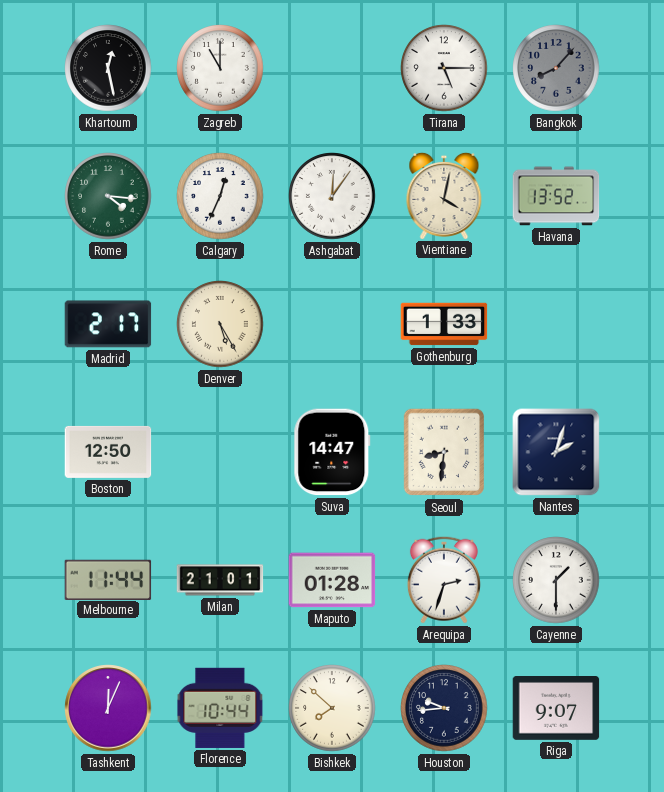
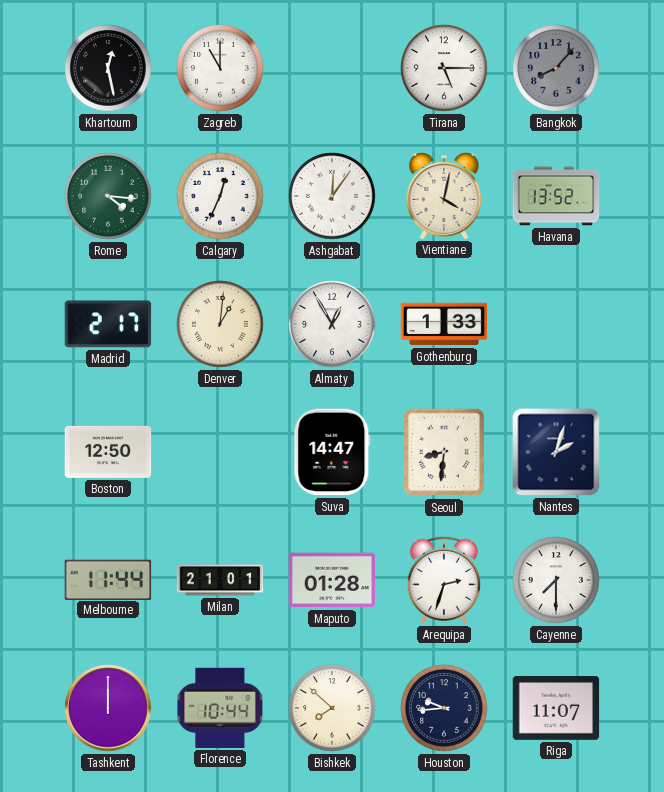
Denver: 5:25 -> 1:01 (220, 324)
Almaty: none -> 12:55 (332, 324)
Cayenne: 1:30 -> 7:30 (556, 580)
Tashkent: 12:04 -> 12:00 (108, 708)
Riga: 9:07 -> 11:07 (556, 709)
